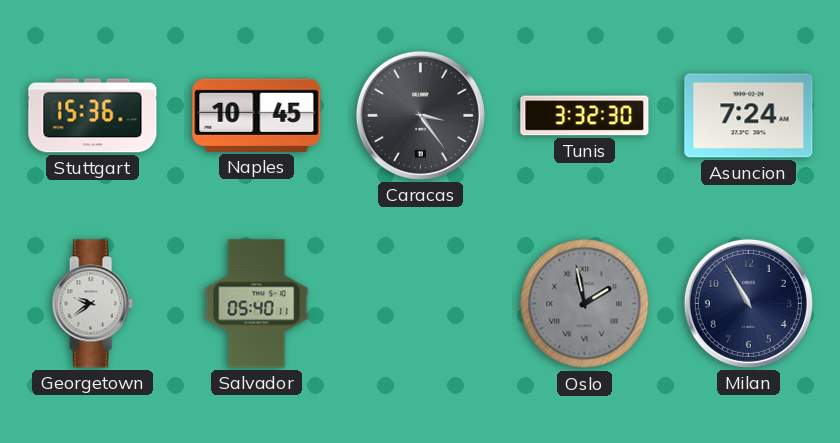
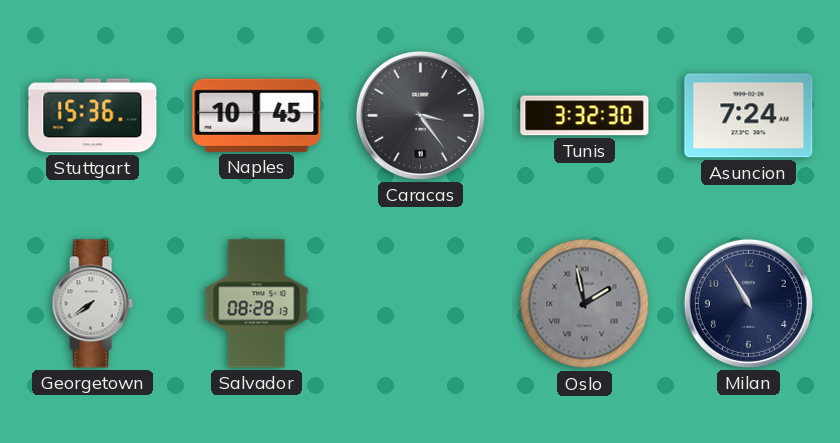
Georgetown: 9:39 -> 7:39 (92, 304)
Salvador: 05:40 -> 08:28 (257, 304)
